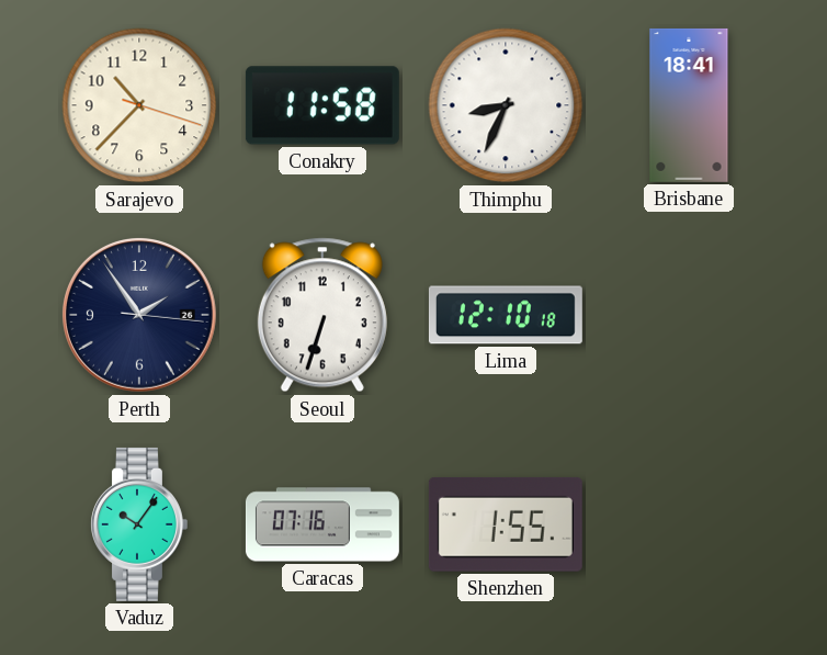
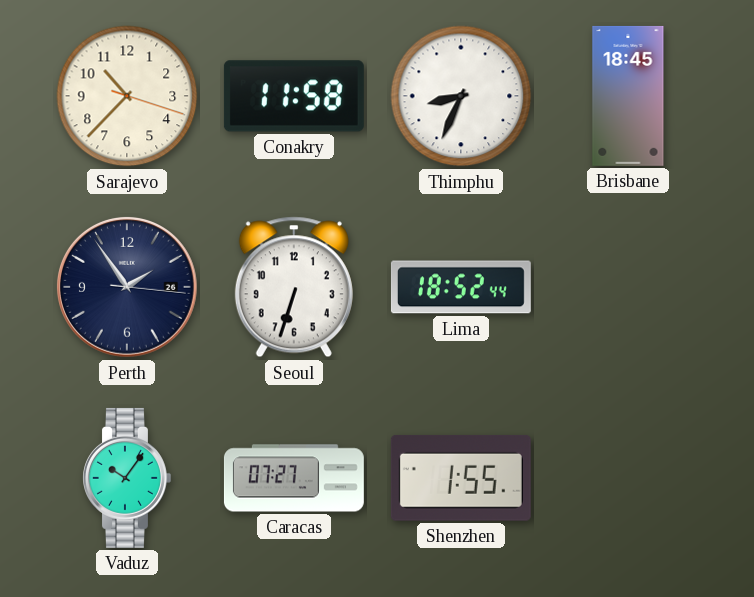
Brisbane: 18:41 -> 18:45 (628, 96)
Lima: 12:10 -> 18:52 (461, 287)
Caracas: 07:16 -> 07:27 (294, 478)
